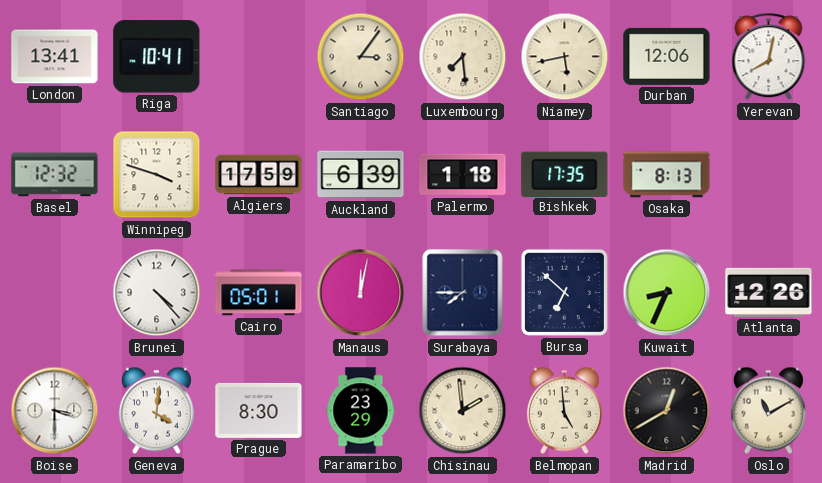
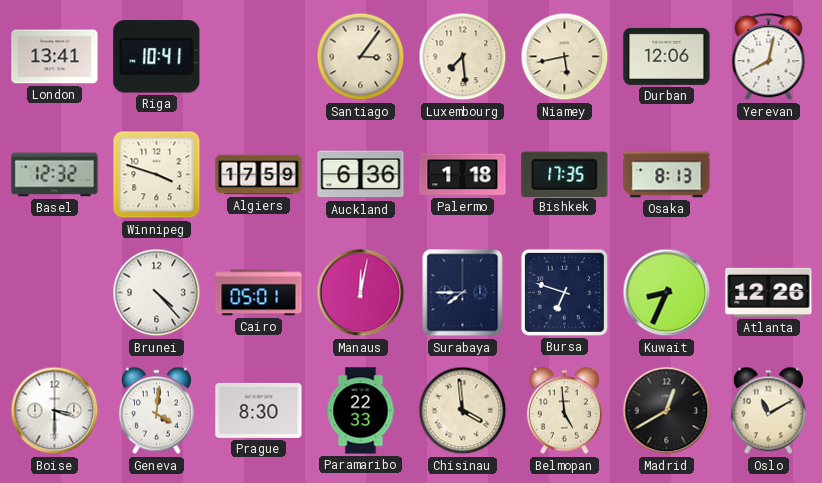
Auckland: 6:39 -> 6:36 (361, 175)
Bursa: 6:52 -> 6:48 (564, 292)
Paramaribo: 23:29 -> 22:33 (361, 411)
Chisinau: 1:59 -> 3:59 (463, 411)
